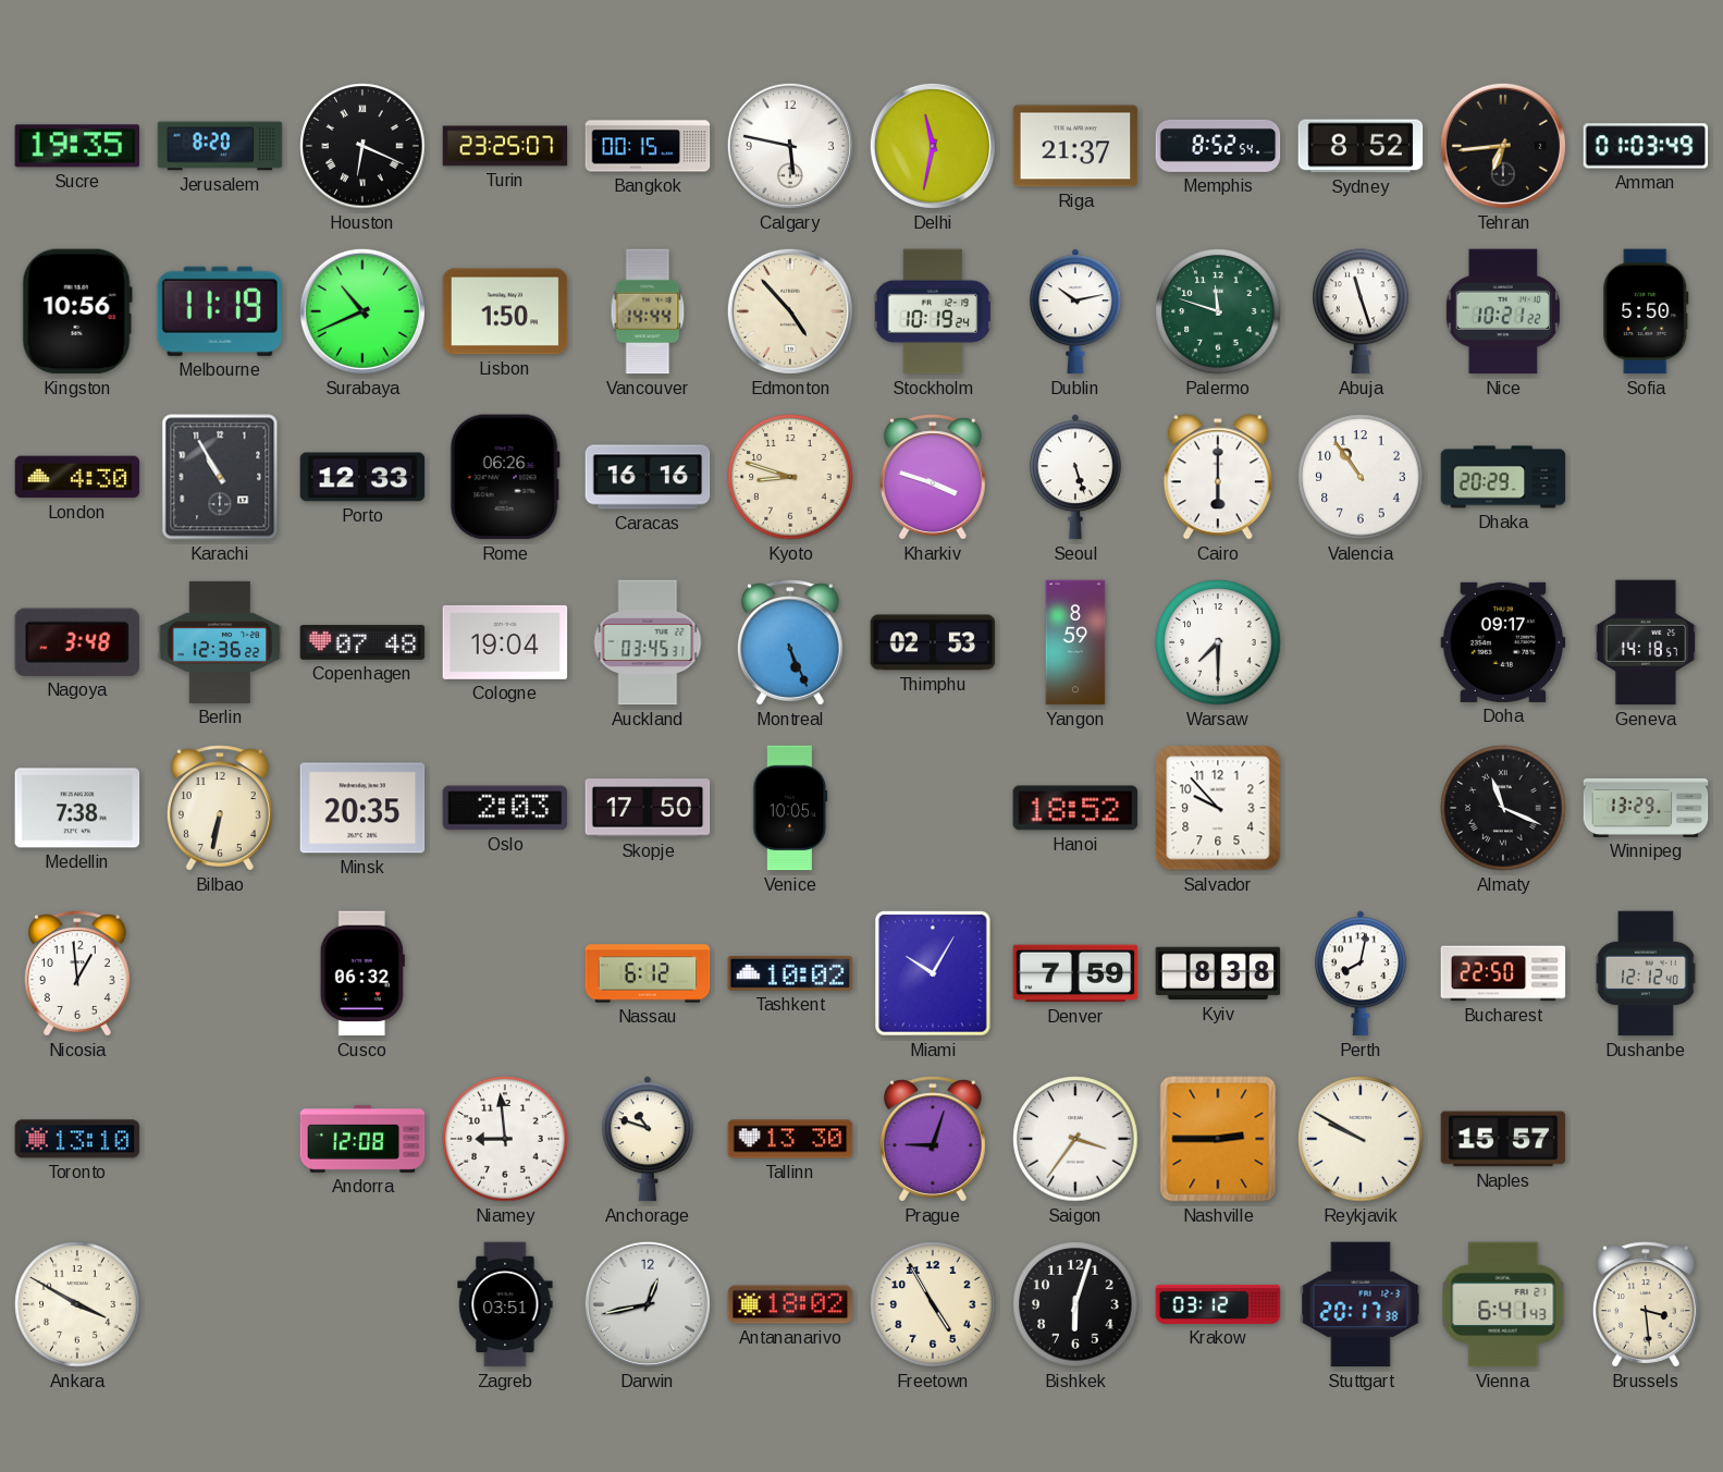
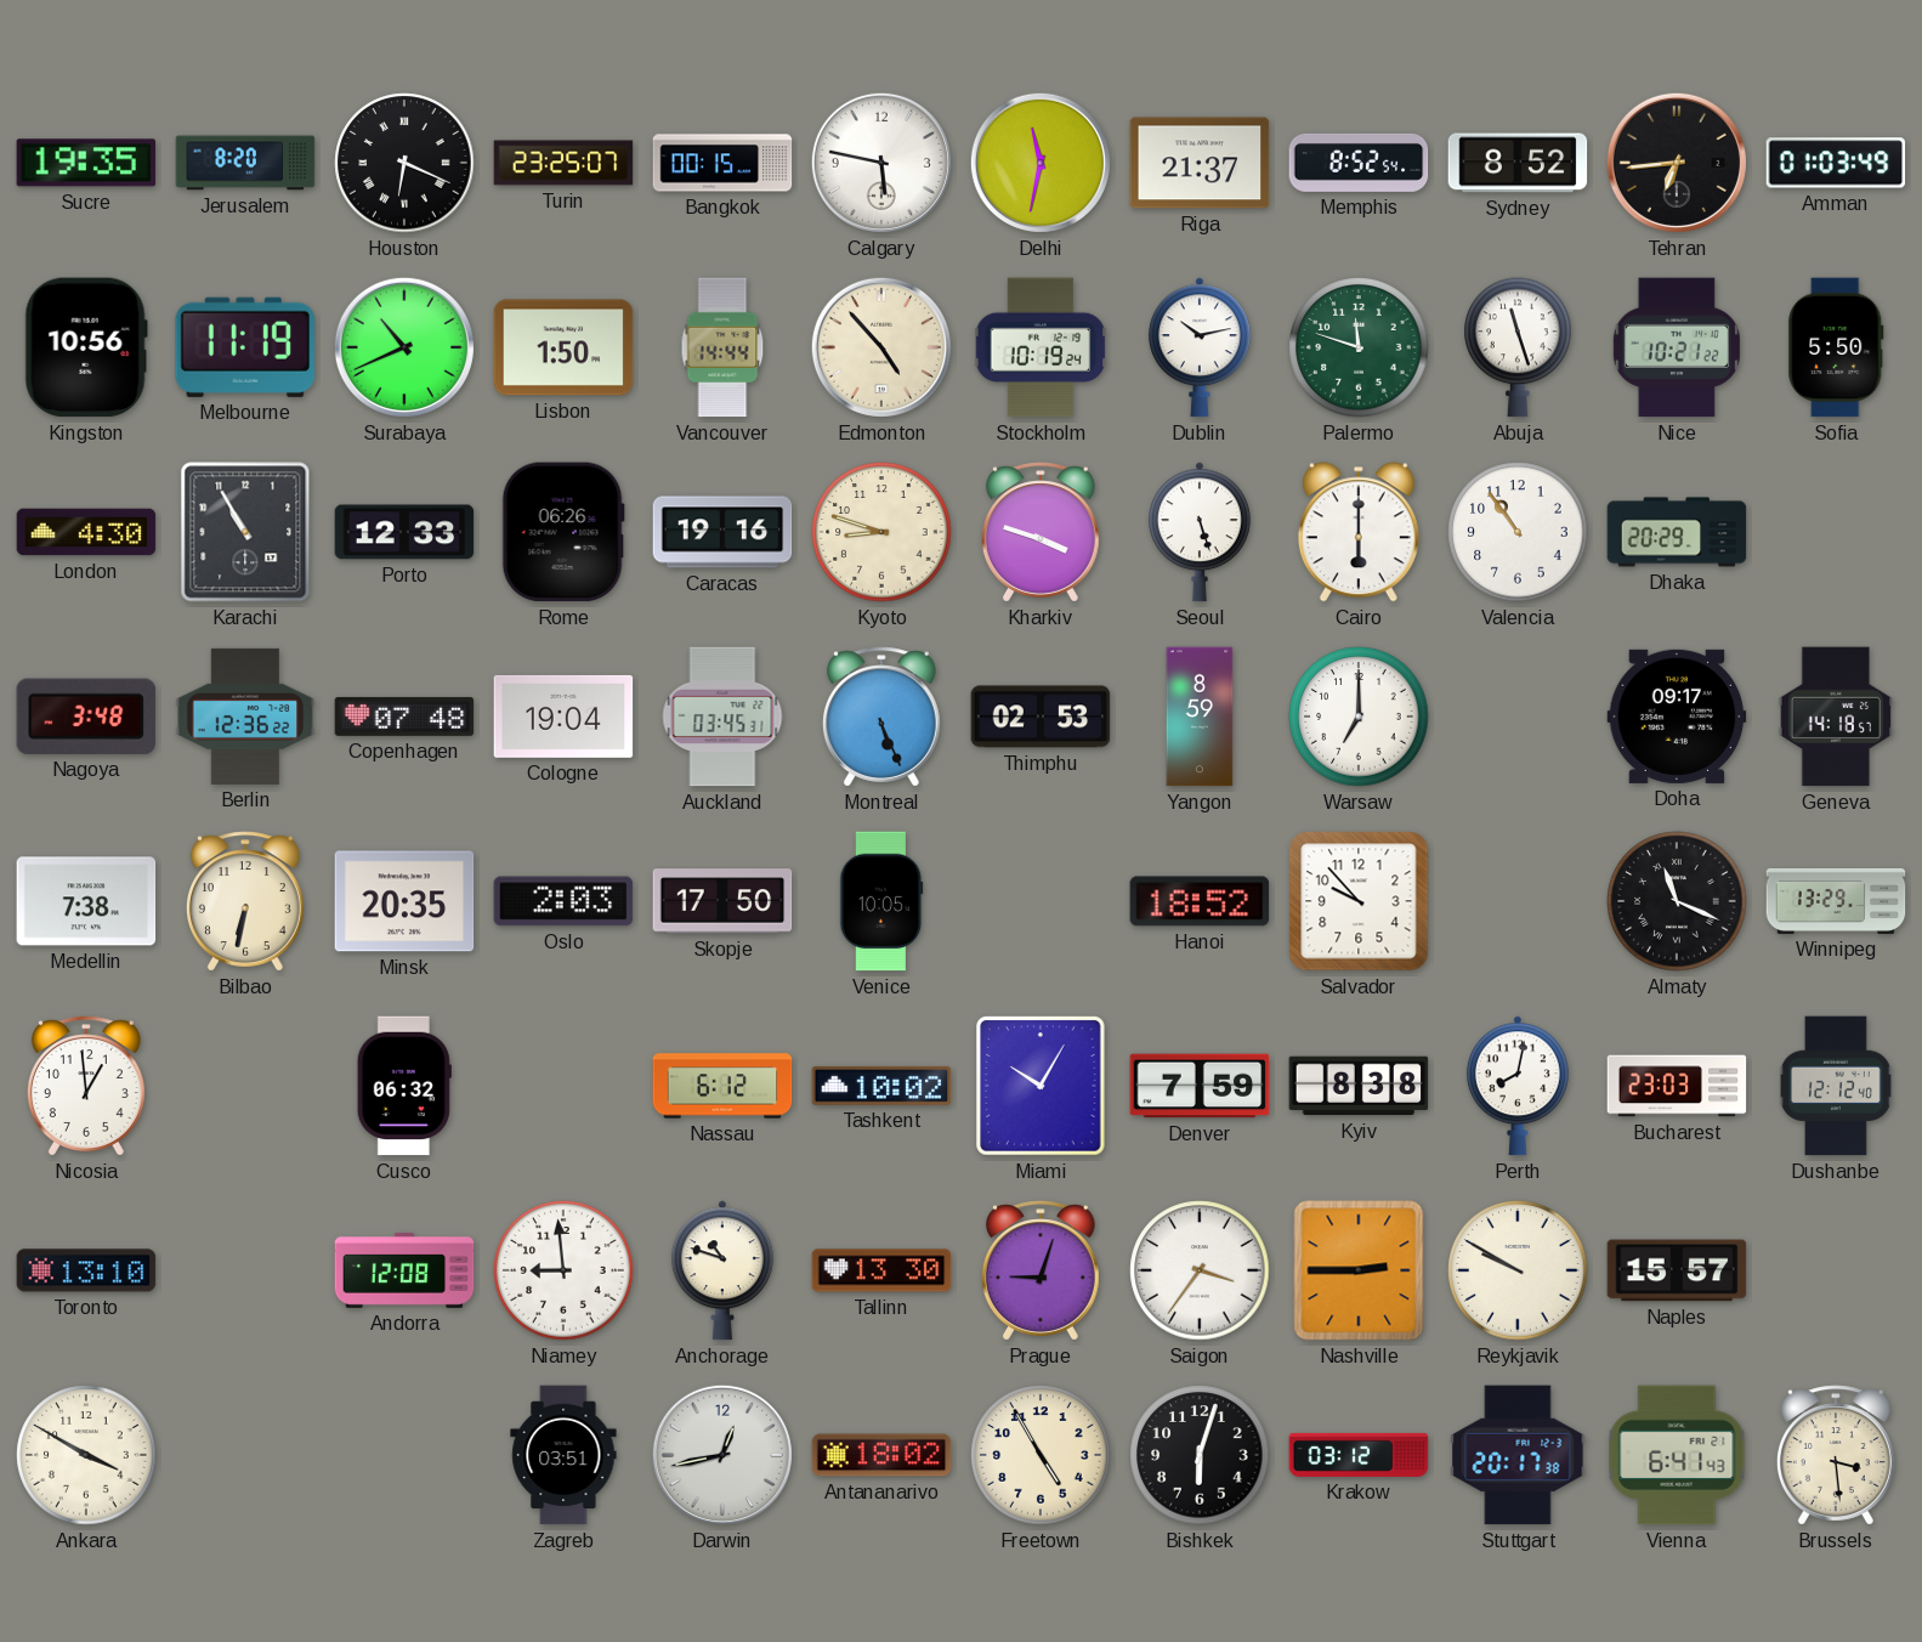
Caracas: 16:16 -> 19:16 (722, 532)
Warsaw: 7:30 -> 7:00 (1359, 717)
Bucharest: 22:50 -> 23:03 (1677, 1086)
